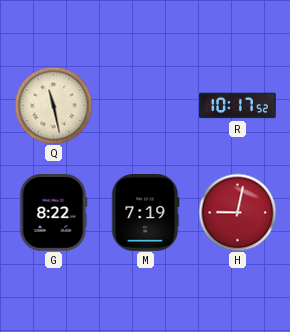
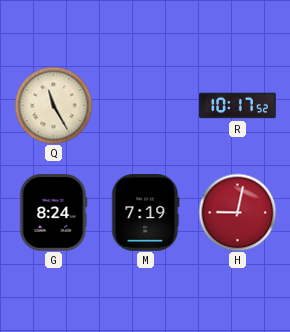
Q: 11:28 -> 11:25 (53, 105)
G: 8:22 -> 8:24 (53, 213)
